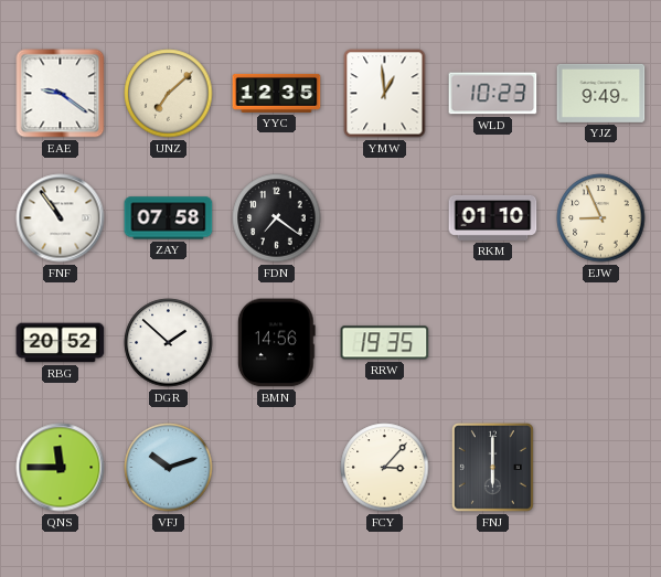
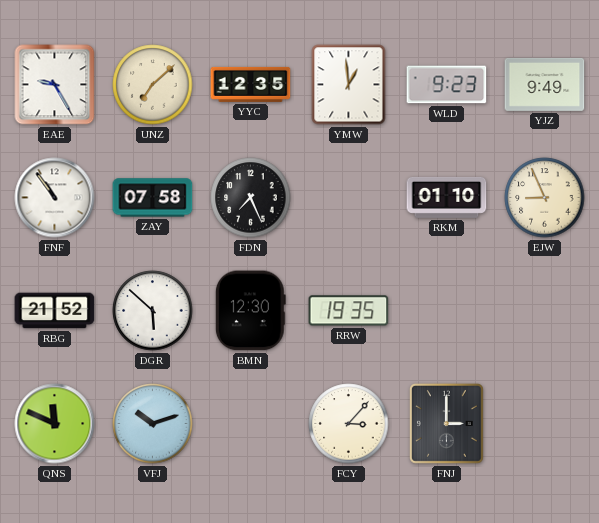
EAE: 9:21 -> 9:25 (55, 85)
WLD: 10:23 -> 9:23 (447, 85)
FDN: 7:21 -> 7:26 (251, 198)
RBG: 20:52 -> 21:52 (55, 311)
DGR: 1:52 -> 5:52 (153, 311)
BMN: 14:56 -> 12:30 (250, 311)
QNS: 11:45 -> 11:49 (55, 424)
FNJ: 6:00 -> 3:00 (446, 423)
